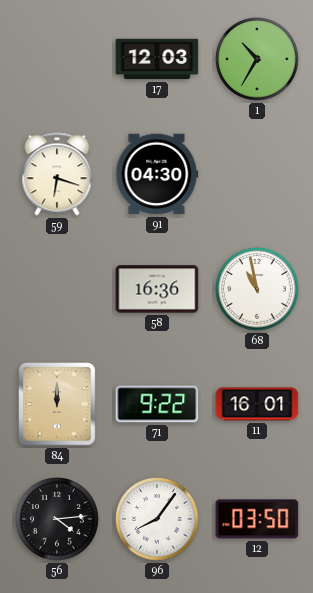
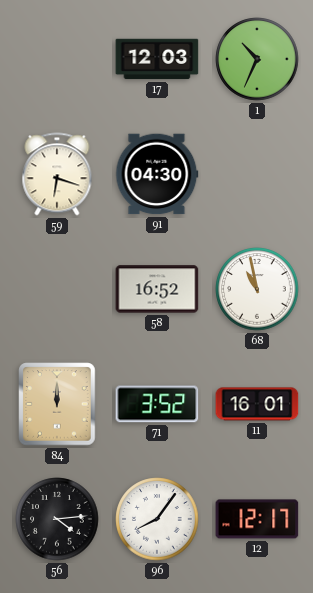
1: 10:35 -> 10:34 (257, 59)
58: 16:36 -> 16:52 (157, 289)
71: 9:22 -> 3:52 (157, 404)
12: 03:50 -> 12:17 (257, 519)
